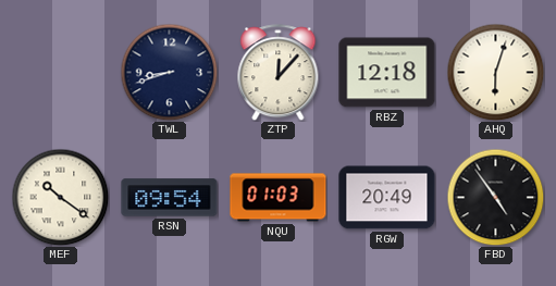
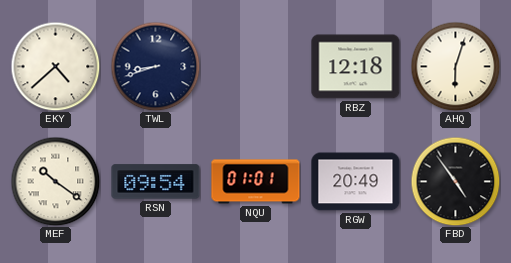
EKY: none -> 4:38 (55, 66)
ZTP: 12:07 -> none (279, 73)
NQU: 01:03 -> 01:01 (256, 182)
